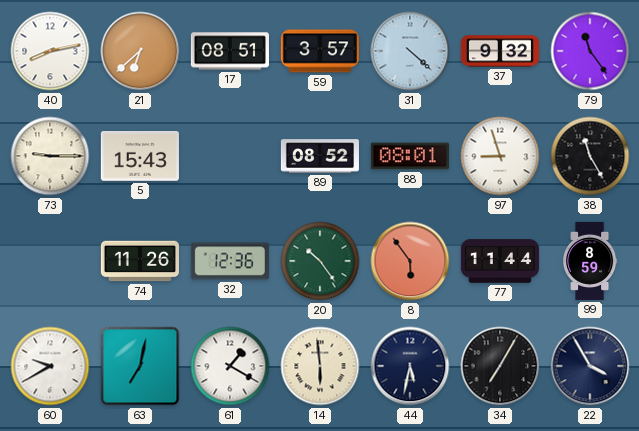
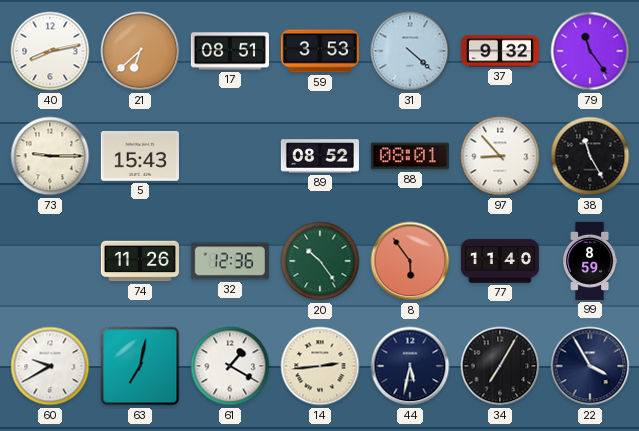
59: 3:57 -> 3:53 (320, 51)
97: 8:57 -> 8:53 (500, 156)
77: 11:44 -> 11:40 (500, 261)
14: 5:59 -> 2:44 (320, 366)
